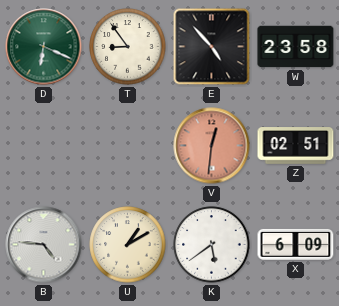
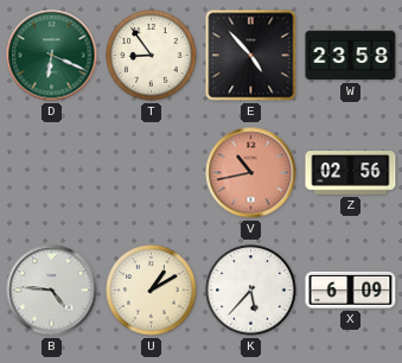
V: 12:31 -> 10:43 (251, 173)
Z: 02:51 -> 02:56 (351, 173)
K: 5:39 -> 5:37 (251, 291)
